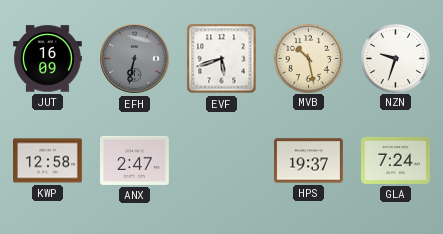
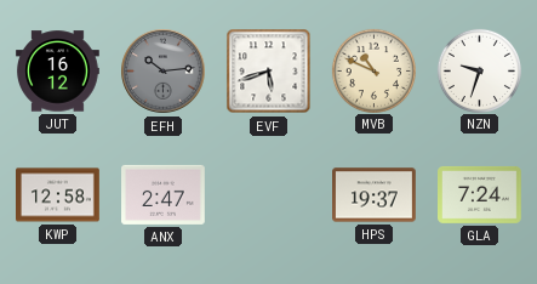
JUT: 16:09 -> 16:12 (58, 72)
EFH: 6:32 -> 10:14 (164, 72)
MVB: 10:28 -> 10:49 (373, 70)
